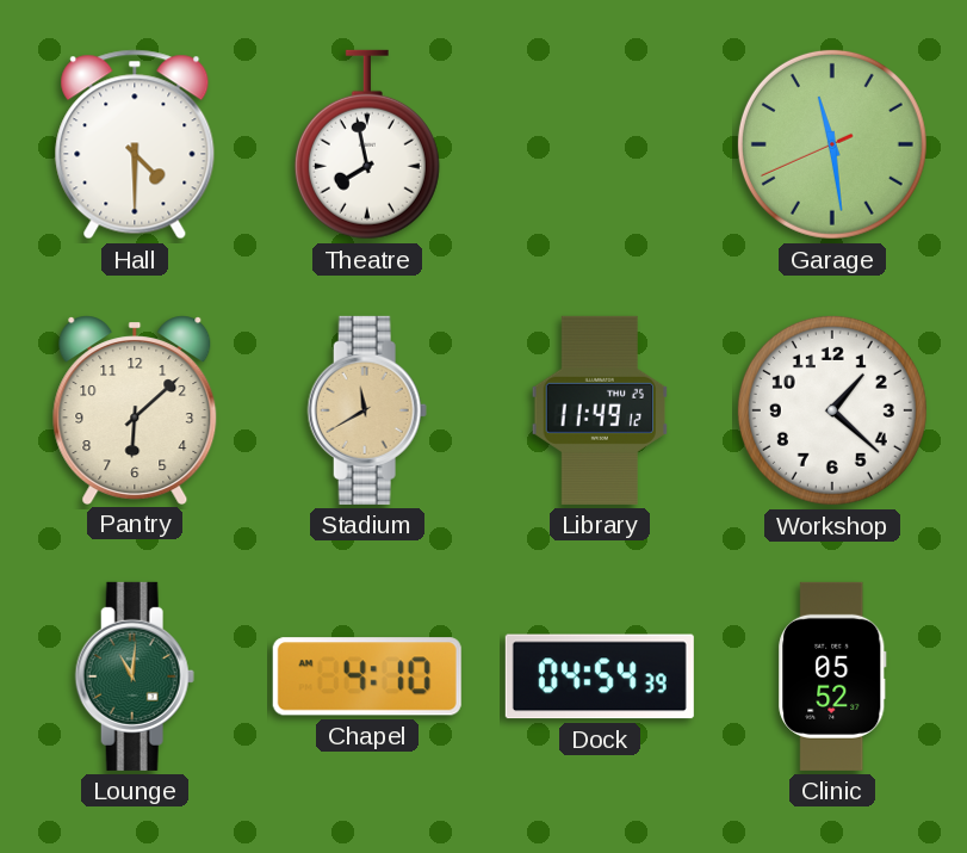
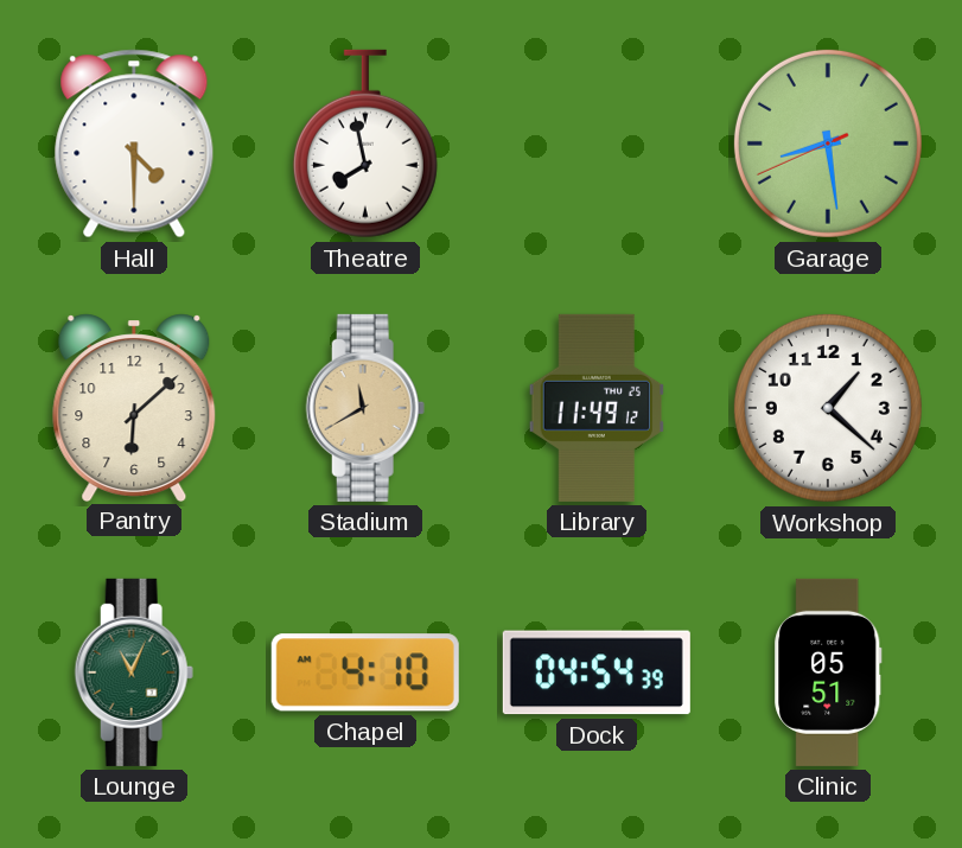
Garage: 11:28 -> 8:28 (828, 144)
Lounge: 11:01 -> 11:04 (134, 672)
Clinic: 05:52 -> 05:51 (828, 672)
